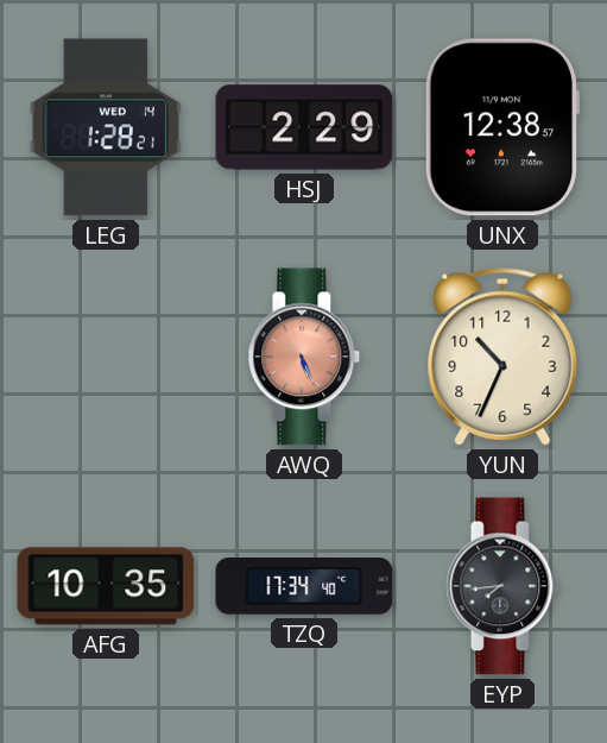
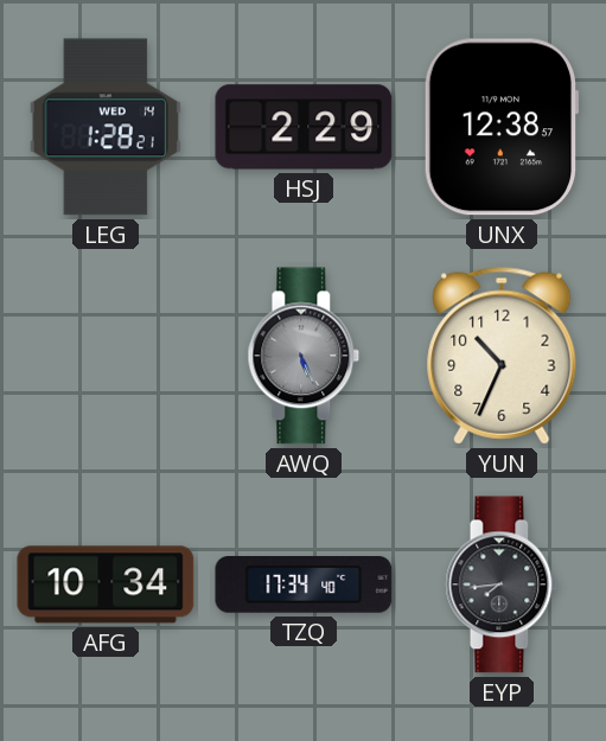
AWQ dial: salmon -> grey (304, 356)
AFG: 10:35 -> 10:34 (106, 585)
